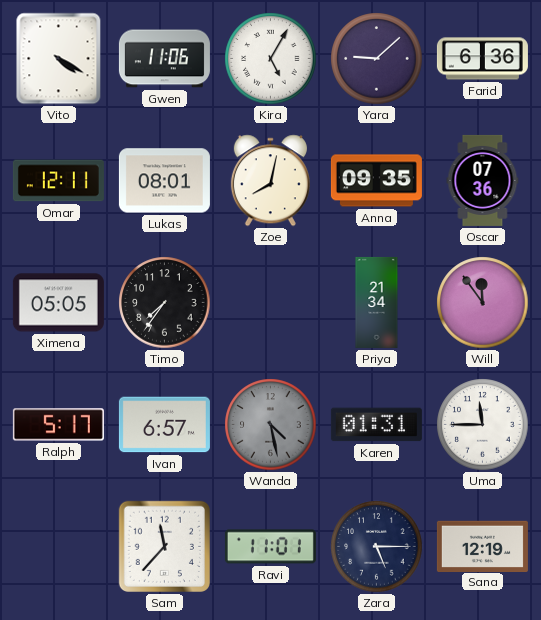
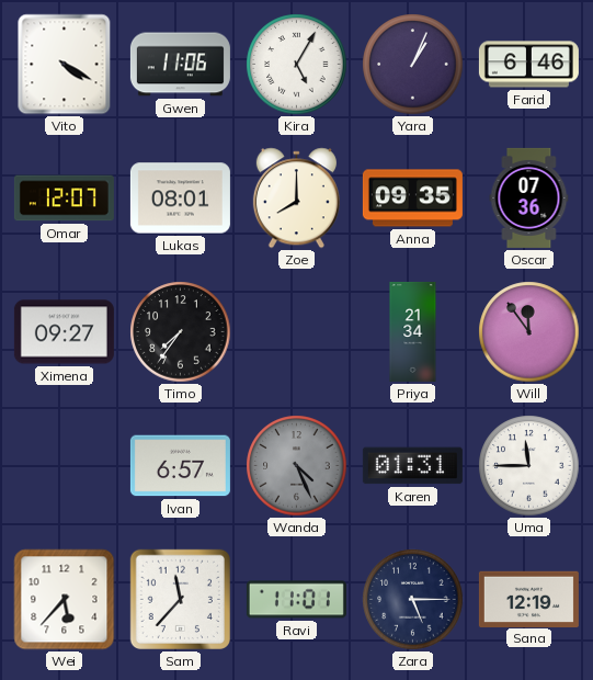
Yara: 9:08 -> 1:04 (413, 65)
Farid: 6:36 -> 6:46 (528, 65)
Omar: 12:11 -> 12:07 (64, 199)
Zoe: 8:02 -> 8:00 (296, 199)
Ximena: 05:05 -> 09:27 (64, 332)
Ralph: 5:17 -> none (58, 425)
Wanda: 4:28 -> 4:26 (297, 466)
Wei: none -> 5:37 (65, 600)
